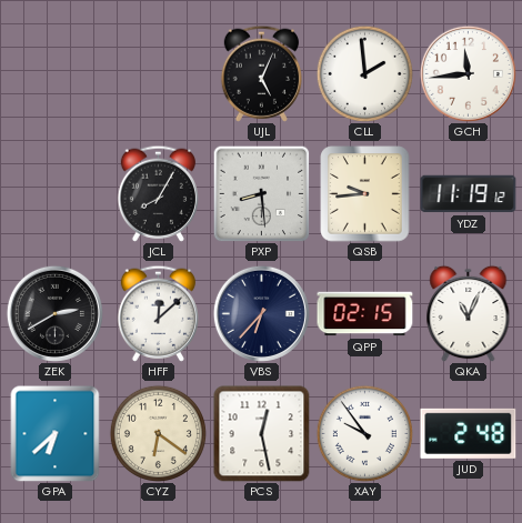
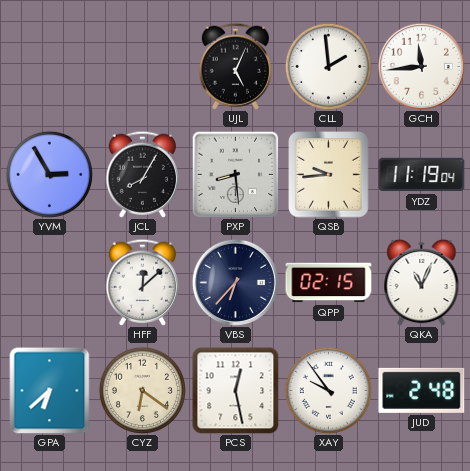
YVM: none -> 2:55 (49, 174)
YDZ: 11:19:12 -> 11:19:04 (422, 175)
ZEK: 2:40 -> none (54, 313)
